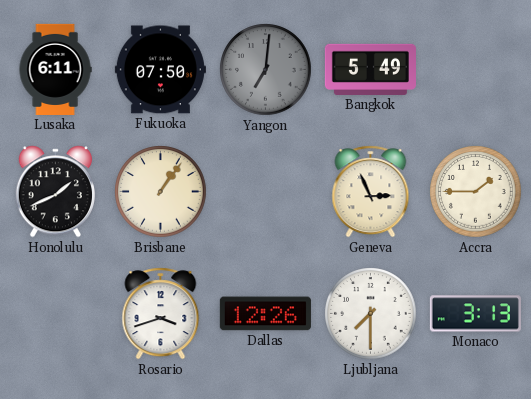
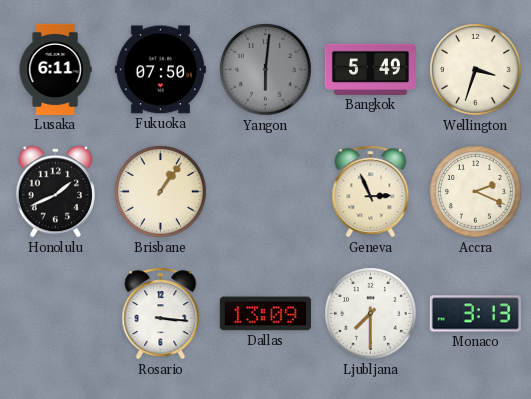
Yangon: 7:01 -> 6:01 (266, 70)
Wellington: none -> 3:33 (476, 70)
Accra: 1:45 -> 2:19 (476, 192)
Rosario: 3:42 -> 3:16 (161, 314)
Dallas: 12:26 -> 13:09 (265, 314)
